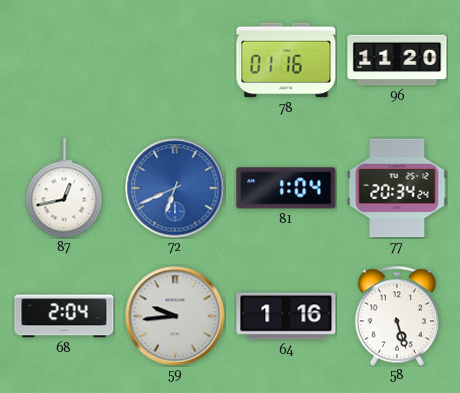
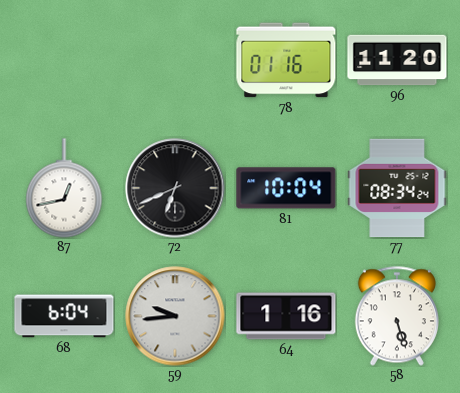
72 dial: blue -> black (175, 188)
81: 1:04 -> 10:04 (286, 188)
77: 20:34 -> 08:34 (397, 188)
68: 2:04 -> 6:04 (64, 316)
